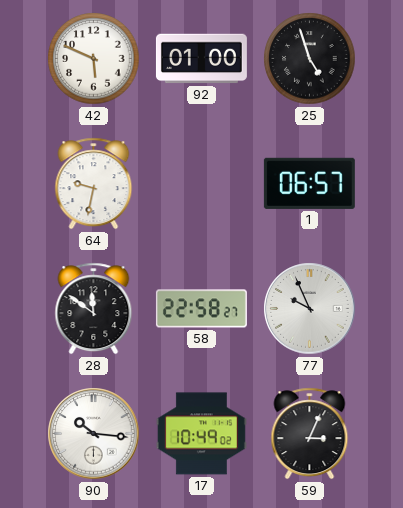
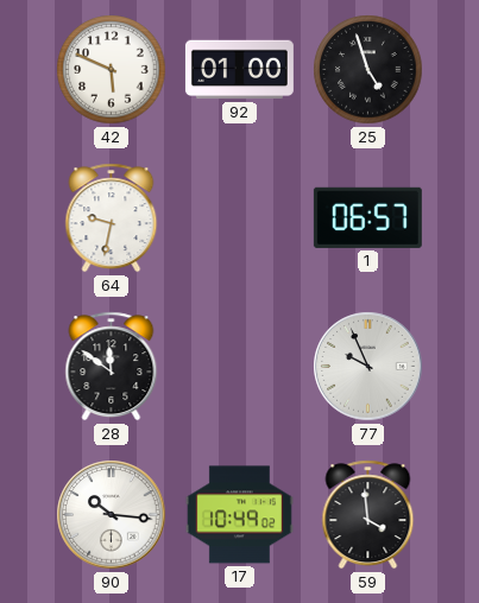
58: 22:58 -> none (201, 309)
59: 3:04 -> 3:59 (368, 515)
